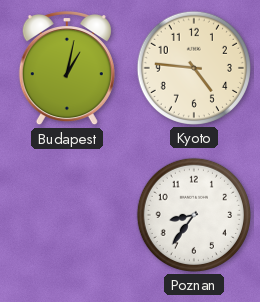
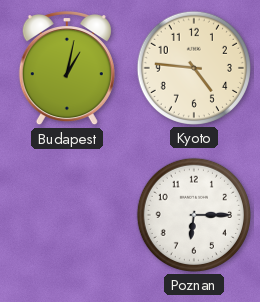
Poznan: 8:36 -> 6:15 (194, 215)
